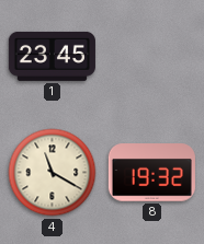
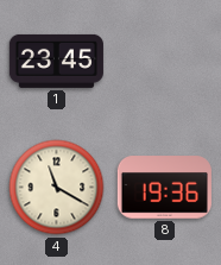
8: 19:32 -> 19:36 (164, 188)
